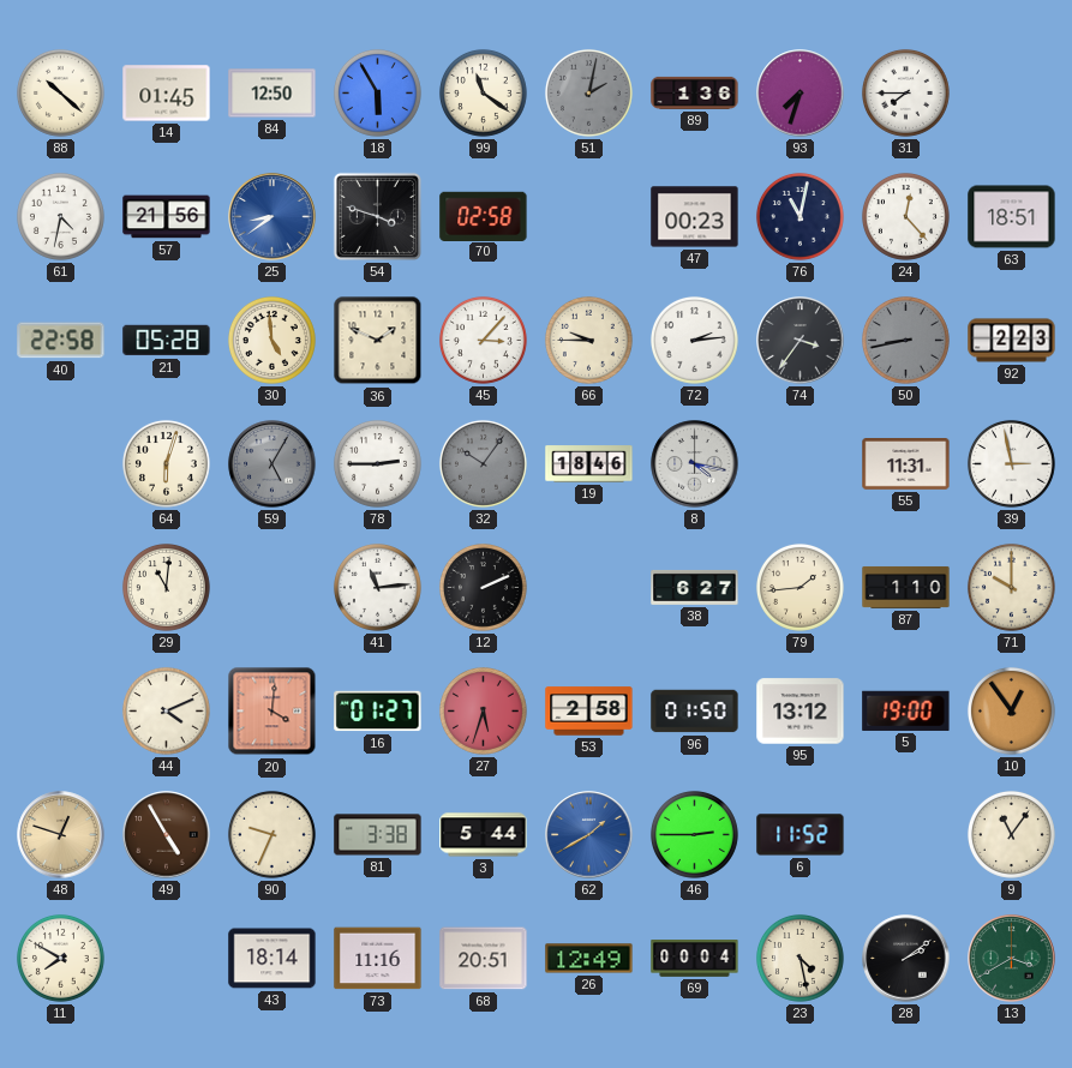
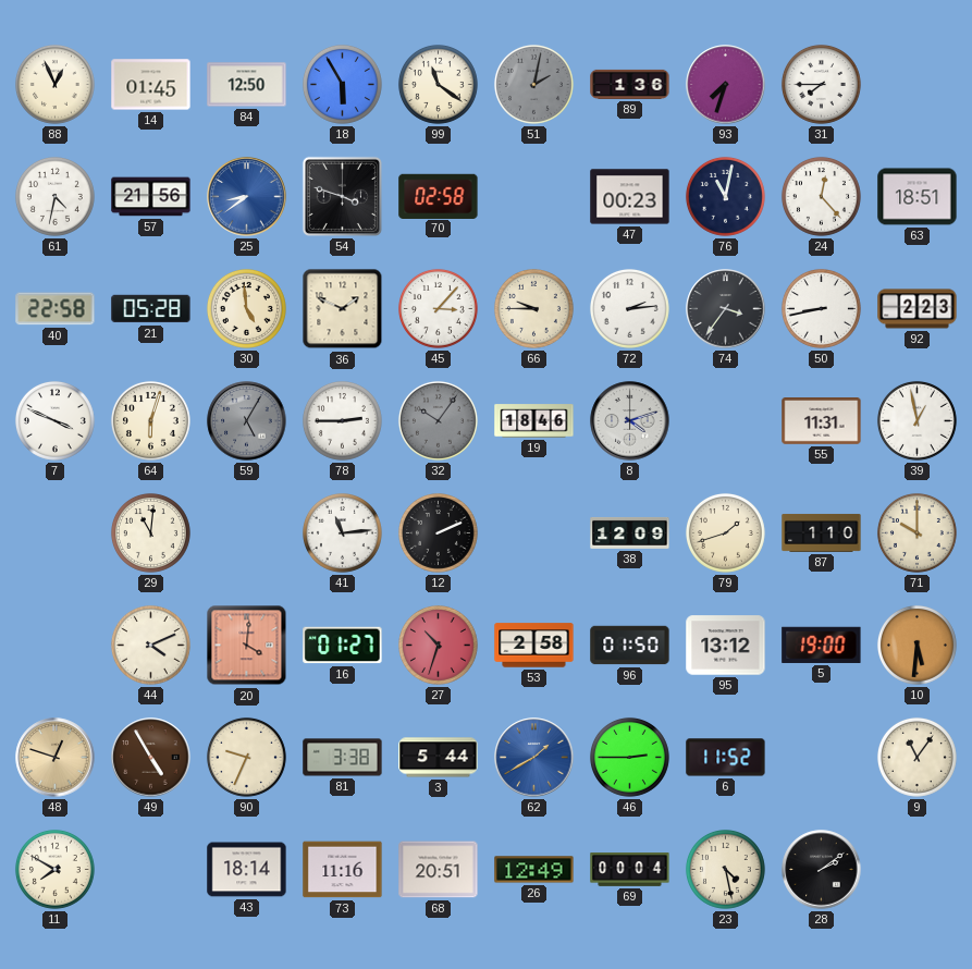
88: 10:22 -> 12:56 (54, 84)
50 dial: grey -> white (821, 308)
7: none -> 3:49 (54, 420)
8: 4:17 -> 4:12 (630, 421)
39: 2:58 -> 12:58 (916, 420)
38: 6:27 -> 12:09 (630, 532)
79: 1:44 -> 1:42 (725, 532)
27: 5:33 -> 10:33 (438, 645)
10: 12:54 -> 5:31 (916, 645)
13: 3:40 -> none (1012, 959)
